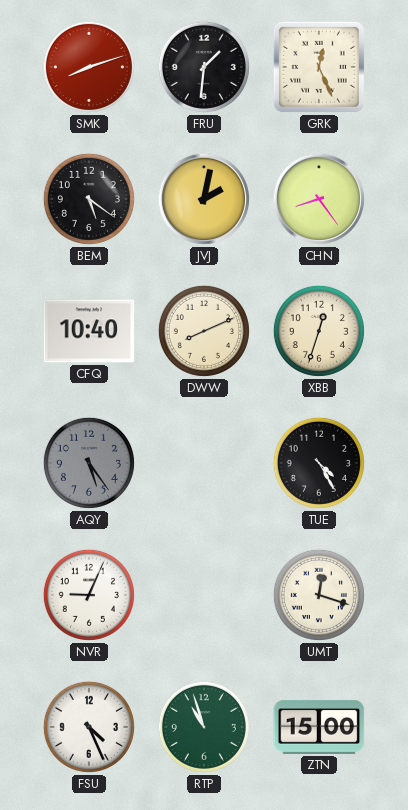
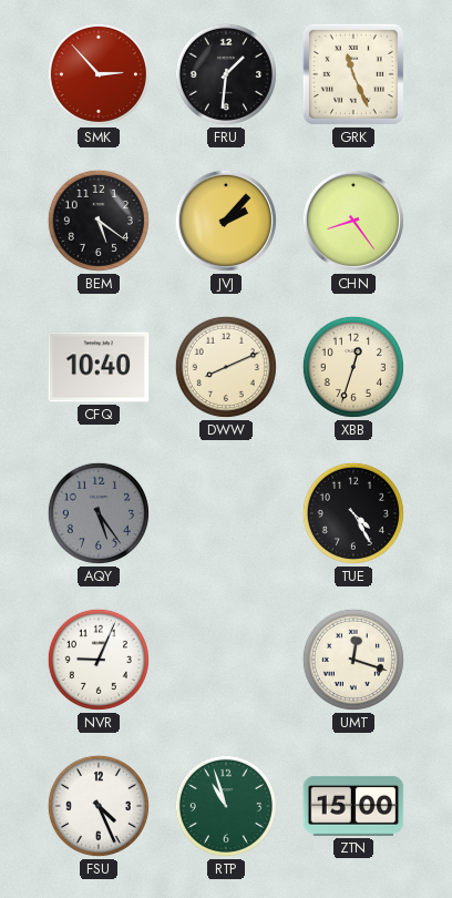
SMK: 8:12 -> 2:53 (99, 74)
GRK: 12:26 -> 11:26 (353, 74)
JVJ: 2:02 -> 2:07 (226, 221)
